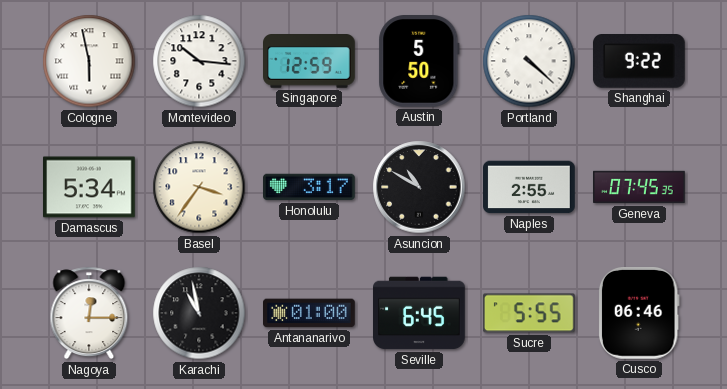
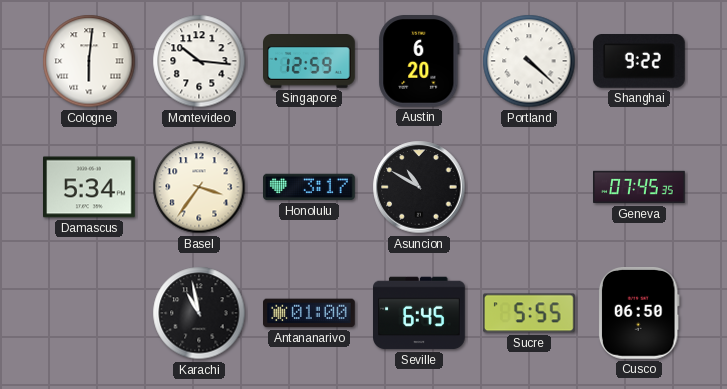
Cologne: 5:58 -> 6:01 (89, 61)
Austin: 5:50 -> 6:20 (419, 62)
Naples: 2:55 -> none (530, 187)
Nagoya: 12:15 -> none (89, 313)
Cusco: 06:46 -> 06:50 (639, 314)
